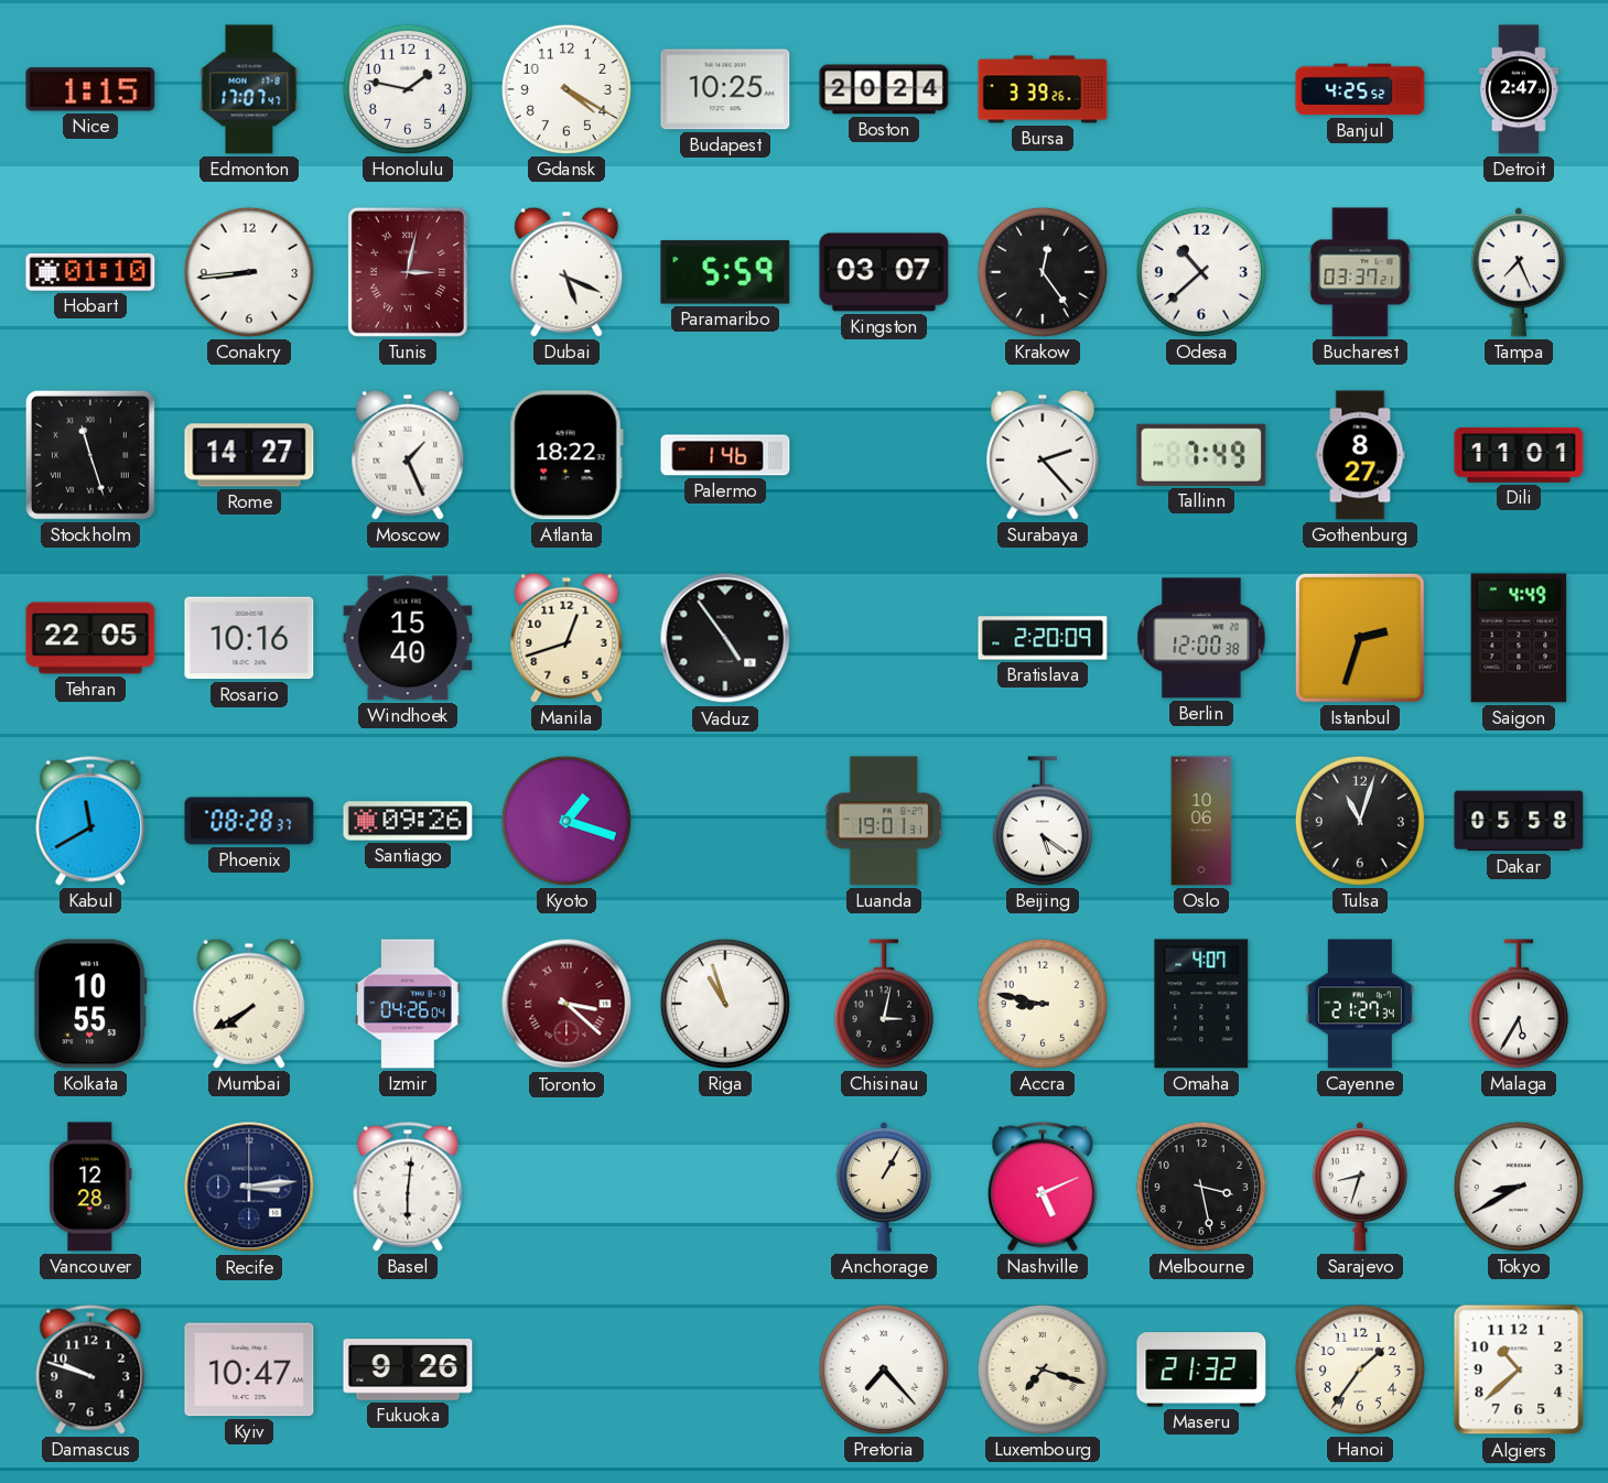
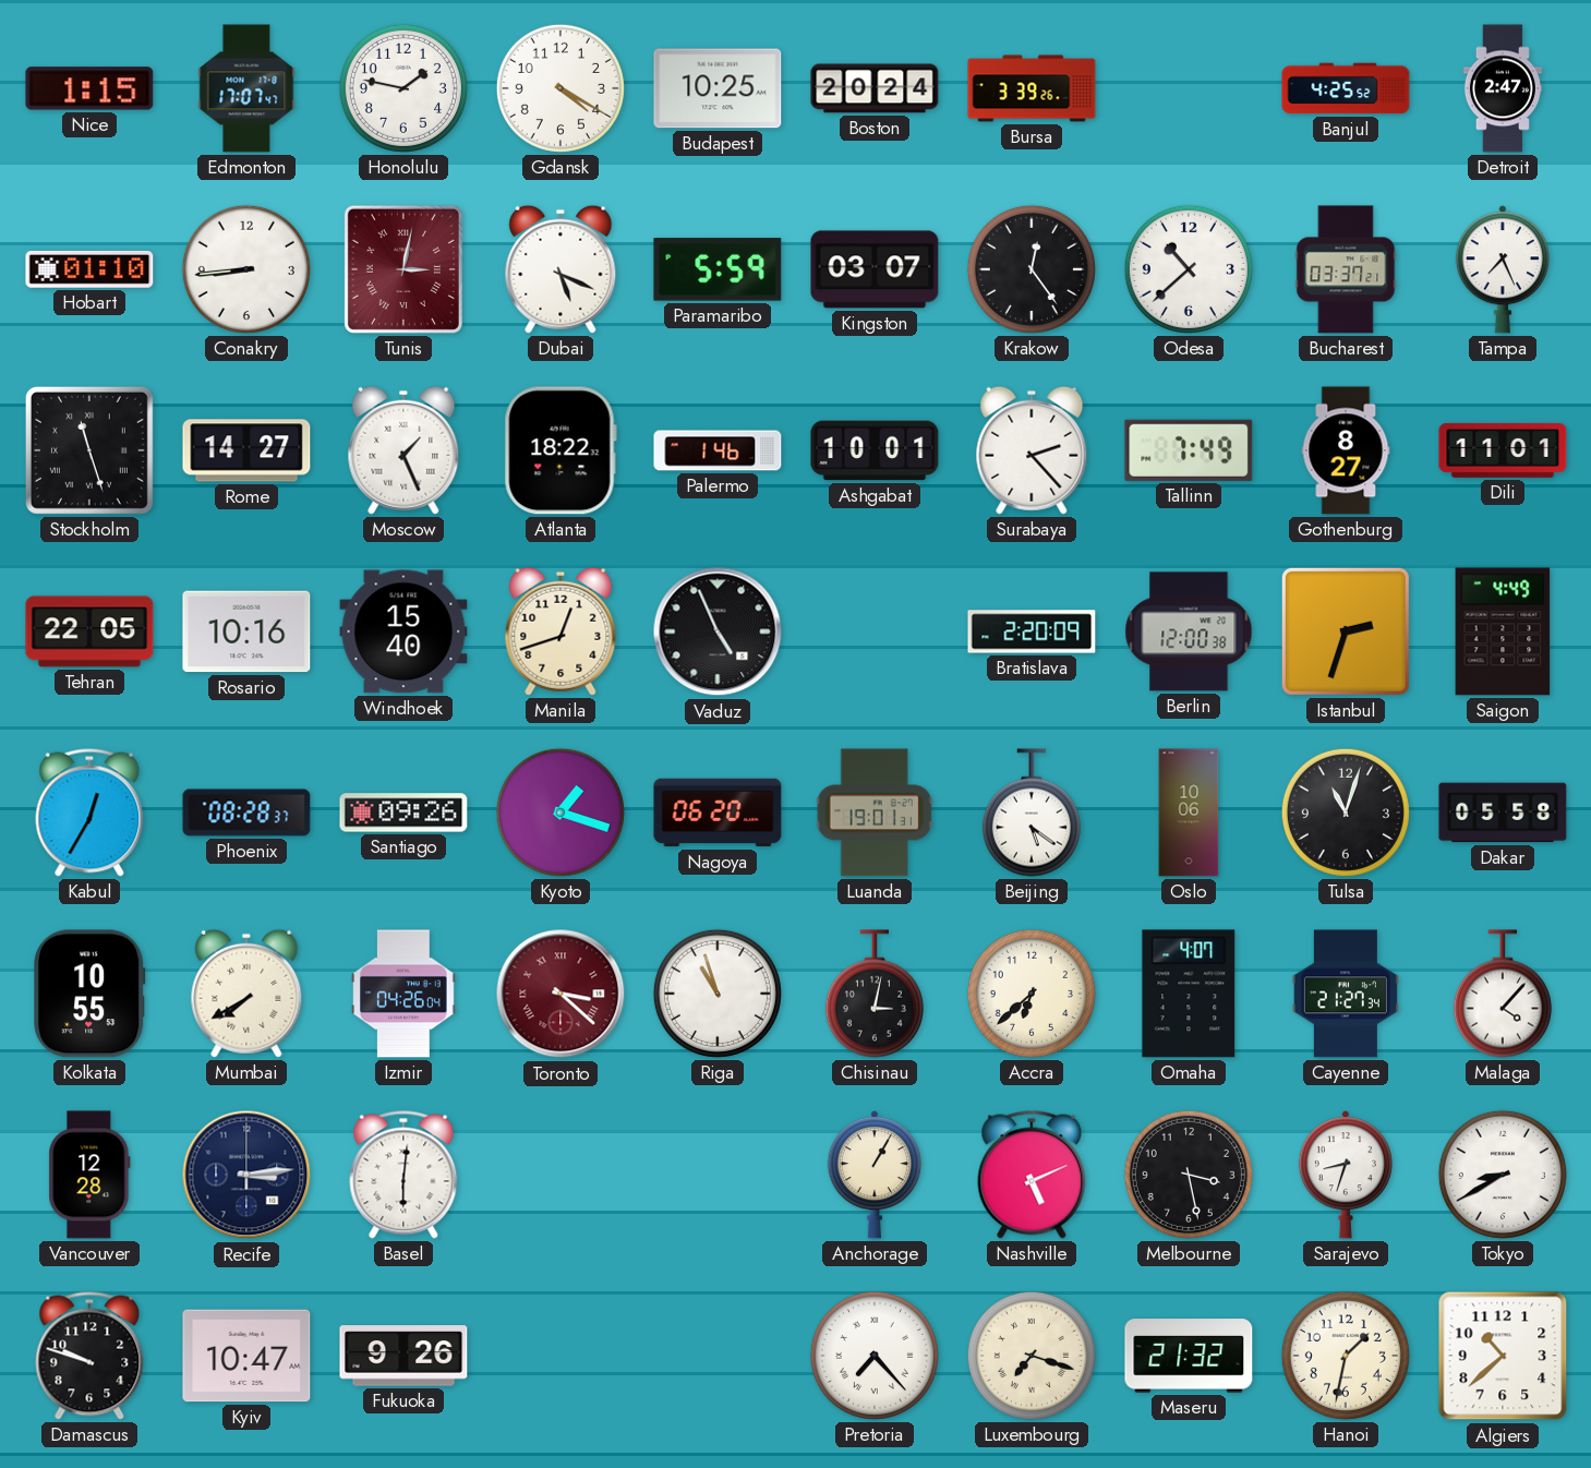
Ashgabat: none -> 10:01 (875, 450)
Vaduz: 4:54 -> 4:56 (718, 631)
Kabul: 11:40 -> 12:35 (89, 813)
Nagoya: none -> 06:20 (718, 813)
Accra: 8:47 -> 6:38 (1032, 994)
Malaga: 5:35 -> 4:07 (1503, 994)
Hanoi: 1:36 -> 1:32 (1346, 1356)
